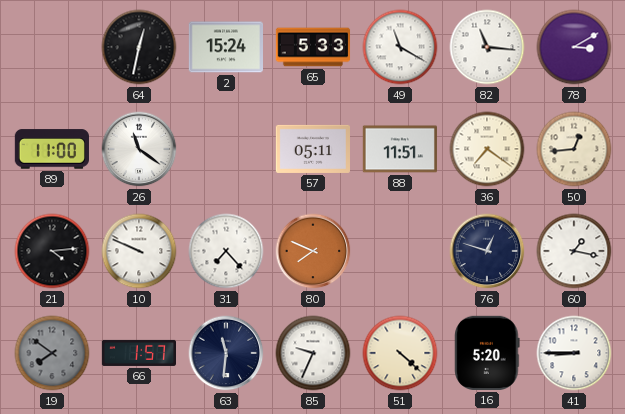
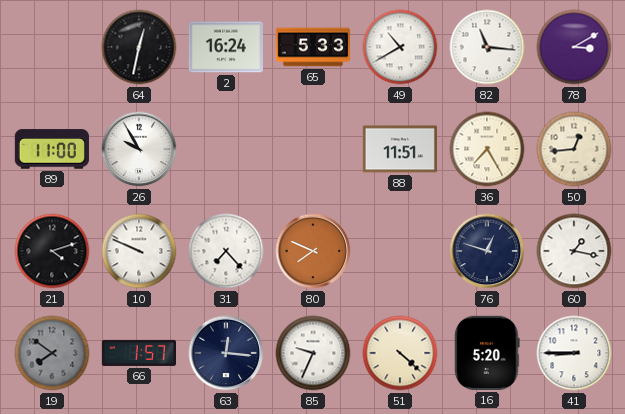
2: 15:24 -> 16:24 (225, 47)
49: 11:20 -> 10:40 (400, 47)
26: 11:21 -> 9:55 (139, 149)
57: 05:11 -> none (312, 149)
36: 7:21 -> 7:25 (487, 149)
21: 4:14 -> 4:12 (52, 251)
63: 11:31 -> 12:16 (226, 353)
